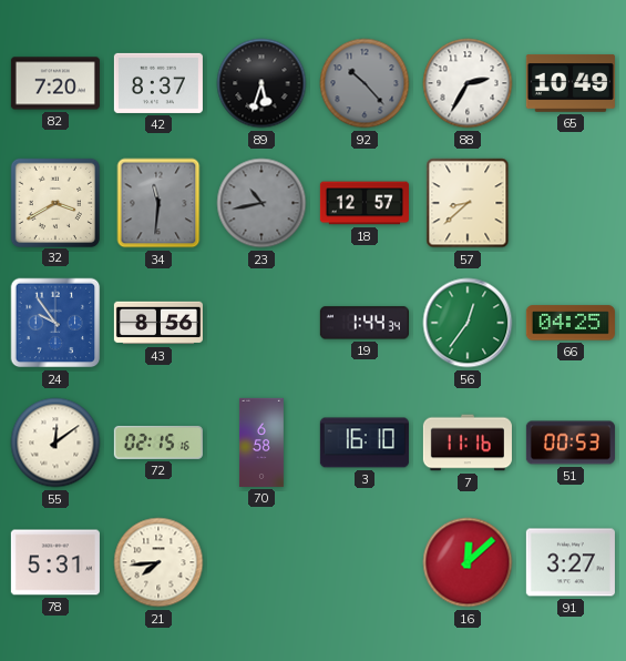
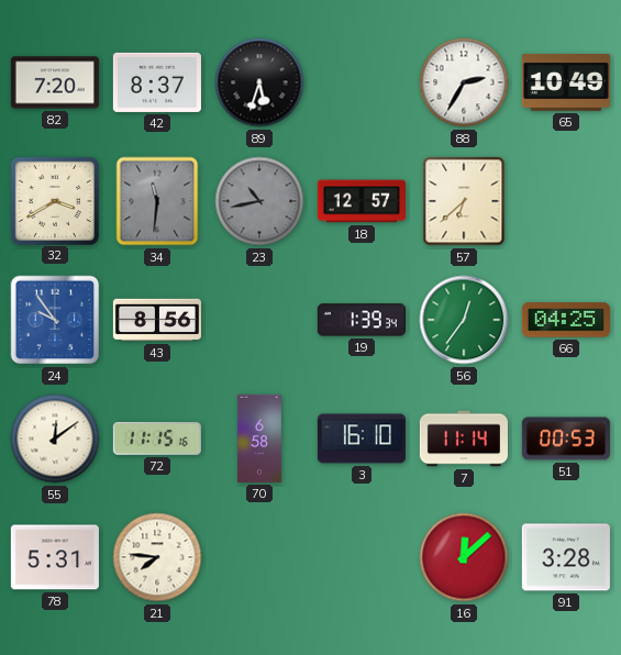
92: 10:23 -> none (365, 83)
57: 8:38 -> 6:38 (464, 201)
19: 1:44 -> 1:39 (362, 320)
72: 02:15 -> 11:15 (157, 438)
7: 11:16 -> 11:14 (464, 438)
21: 7:44 -> 7:46 (157, 557)
91: 3:27 -> 3:28 (566, 557)
